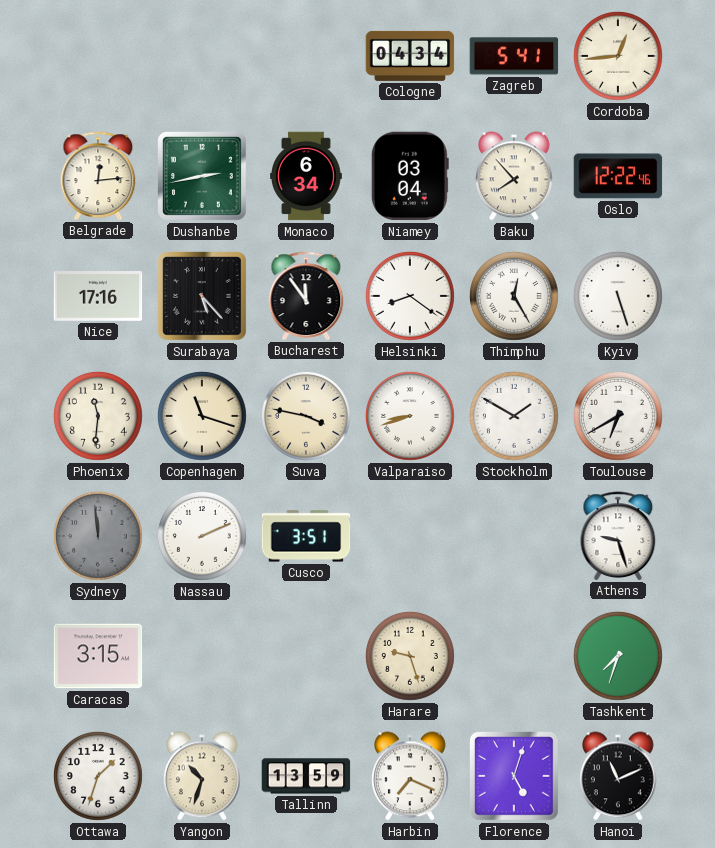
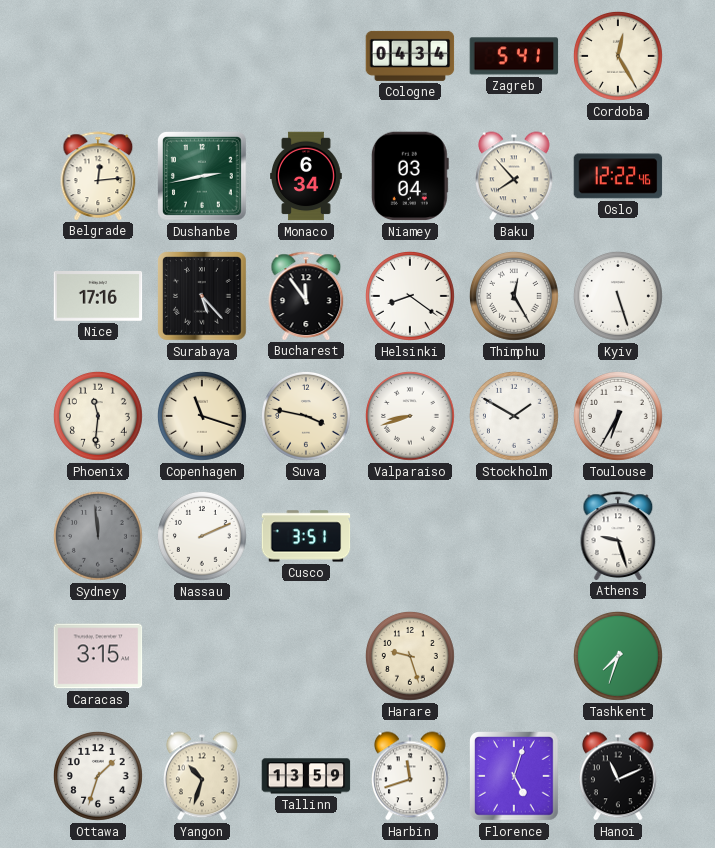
Cordoba: 12:44 -> 12:25 (618, 56)
Toulouse: 6:40 -> 6:35 (618, 416)
Harbin: 7:19 -> 11:42 (411, 776)
